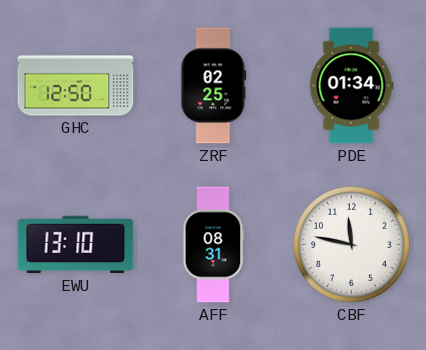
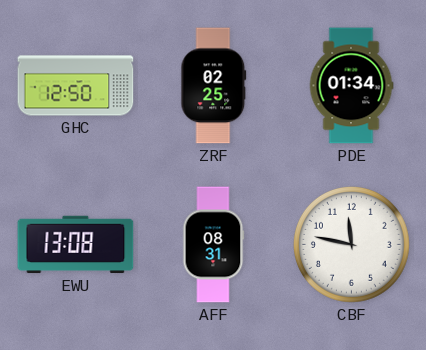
EWU: 13:10 -> 13:08 (76, 245)
